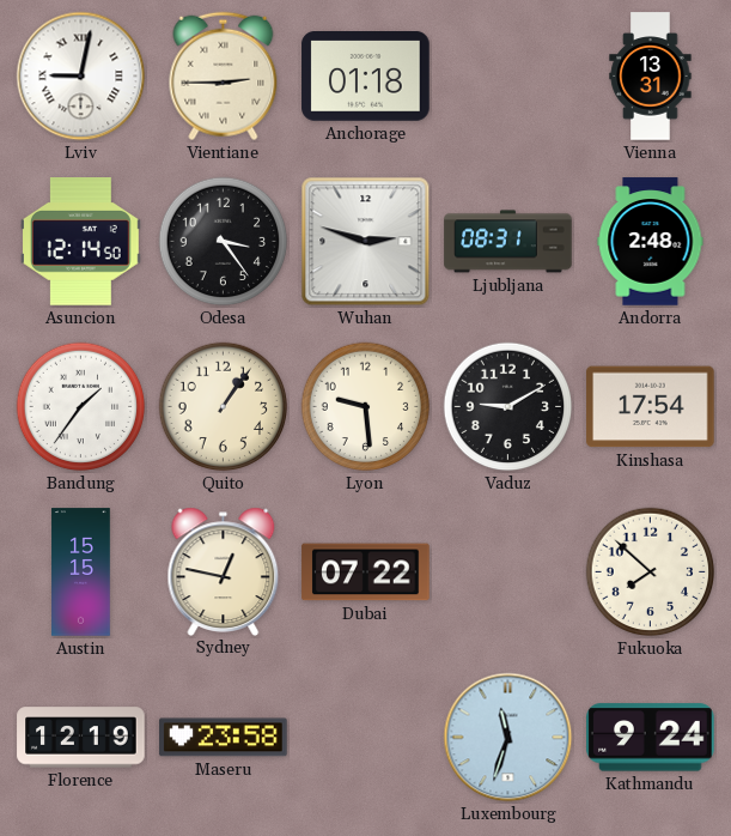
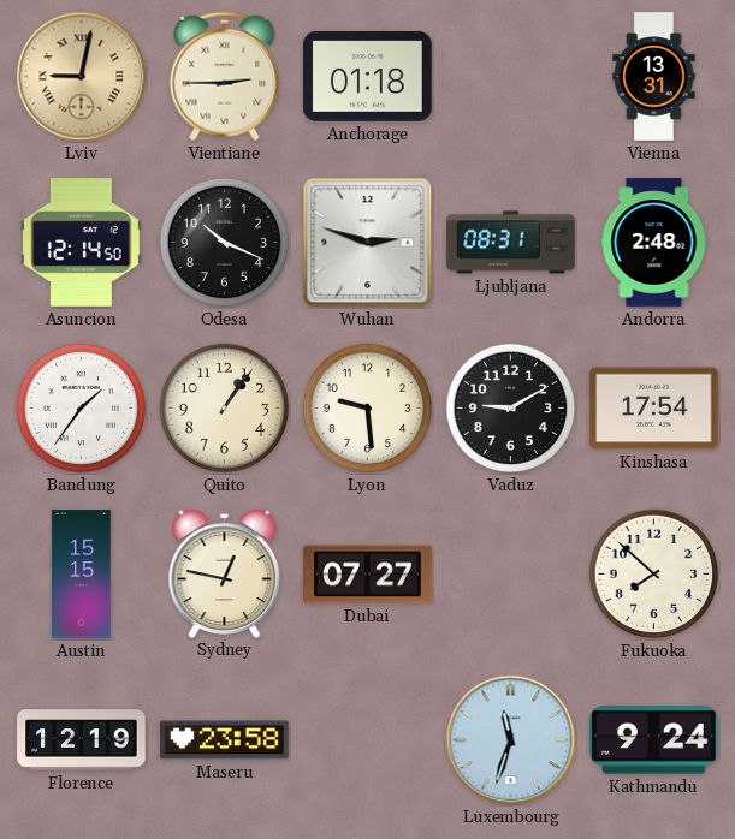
Lviv dial: white -> champagne (82, 77)
Odesa: 3:24 -> 10:19 (225, 243)
Dubai: 07:22 -> 07:27 (368, 575)
